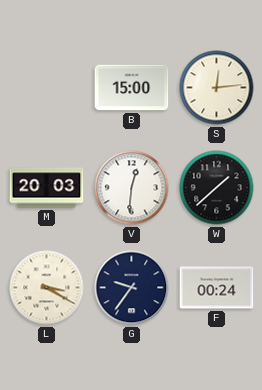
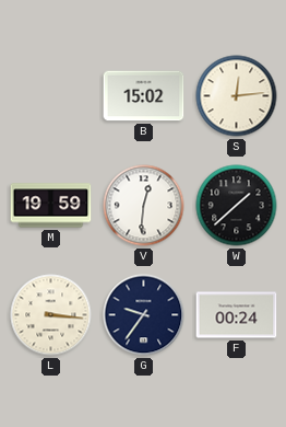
B: 15:00 -> 15:02 (144, 96)
M: 20:03 -> 19:59 (51, 206)
L: 3:20 -> 3:16 (51, 315)
